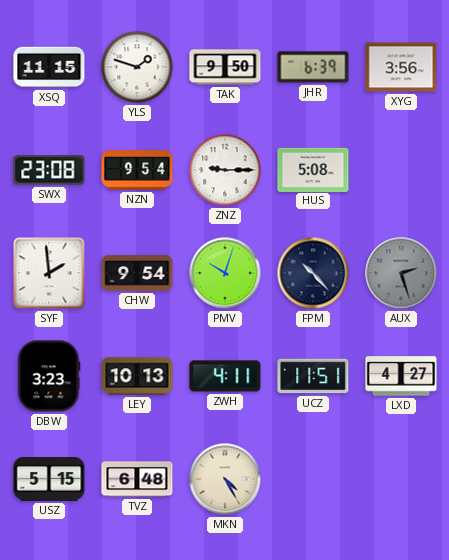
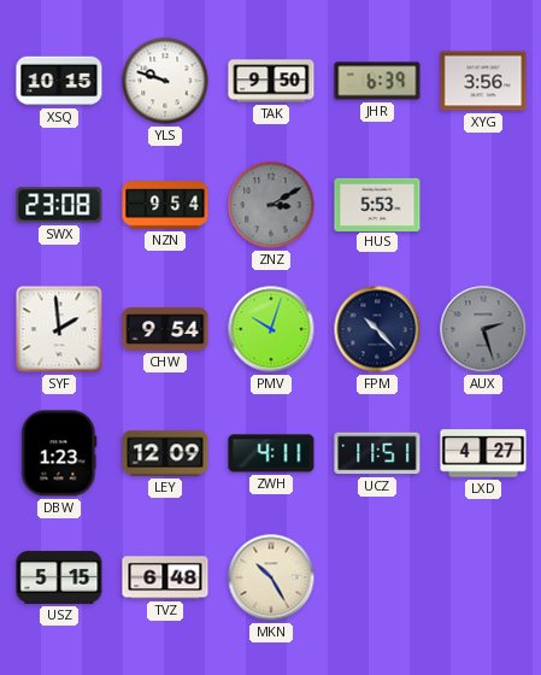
XSQ: 11:15 -> 10:15 (59, 81)
YLS: 1:48 -> 9:48 (165, 81)
ZNZ: 9:15 -> 3:10 (271, 205)
ZNZ dial: white -> grey (271, 205)
HUS: 5:08 -> 5:53 (377, 204)
DBW: 3:23 -> 1:23 (59, 453)
LEY: 10:13 -> 12:09 (165, 453)
MKN: 4:25 -> 10:25 (271, 577)
